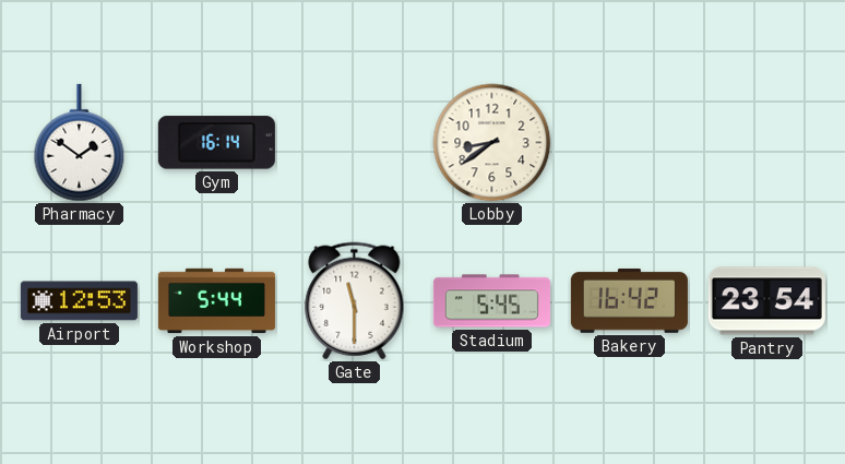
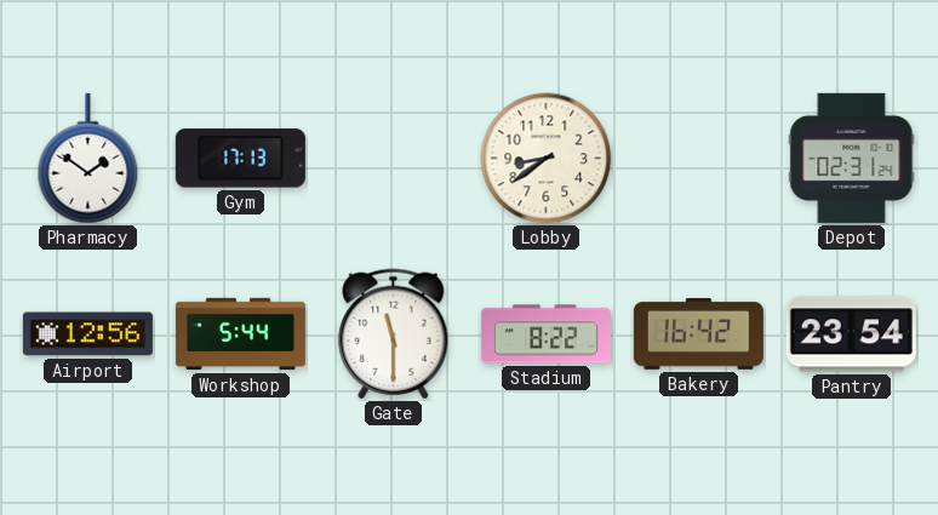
Gym: 16:14 -> 17:13 (240, 159)
Depot: none -> 02:31 (852, 158)
Airport: 12:53 -> 12:56 (87, 334)
Stadium: 5:45 -> 8:22 (545, 334)
